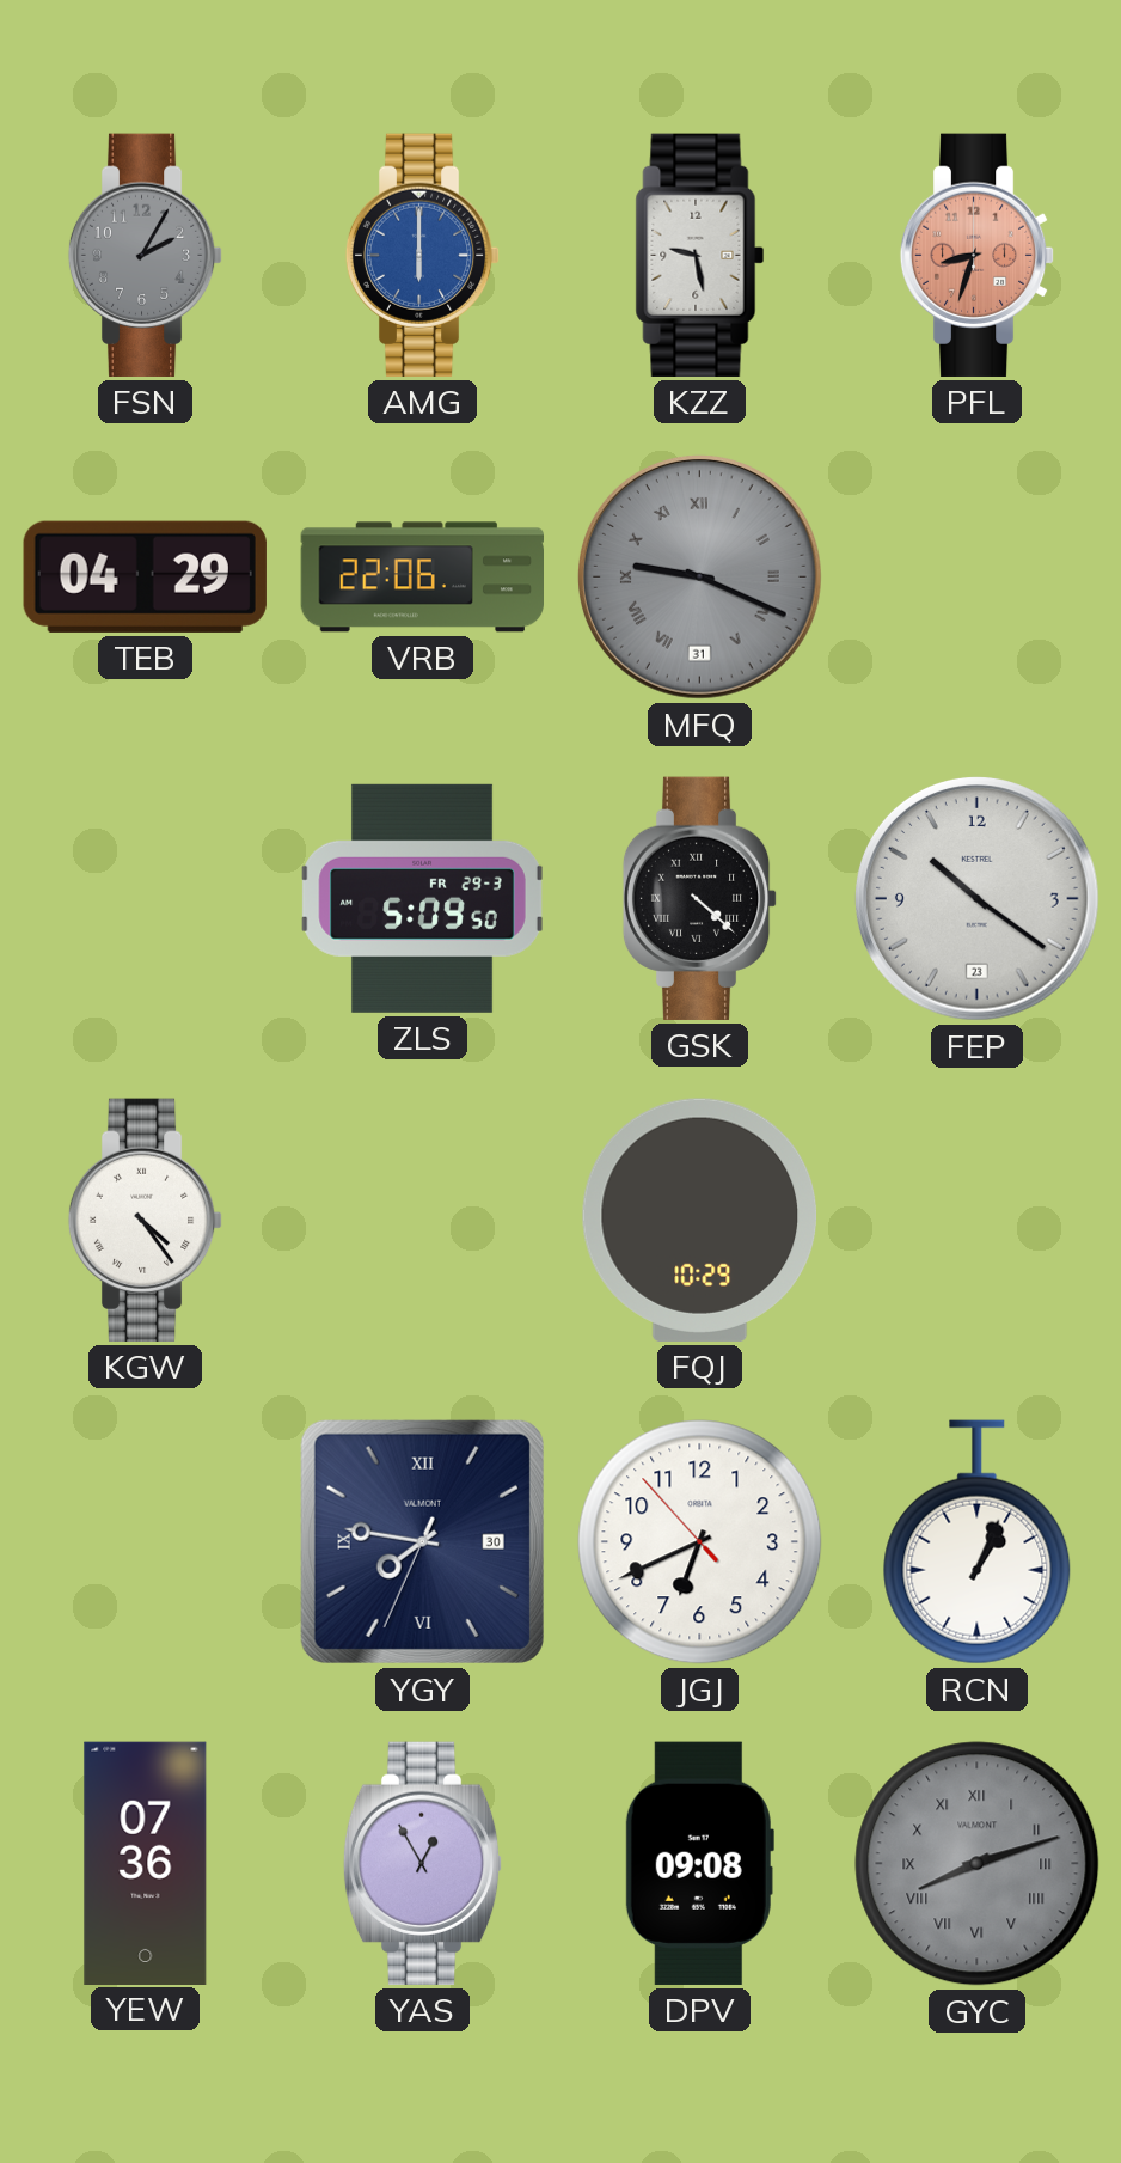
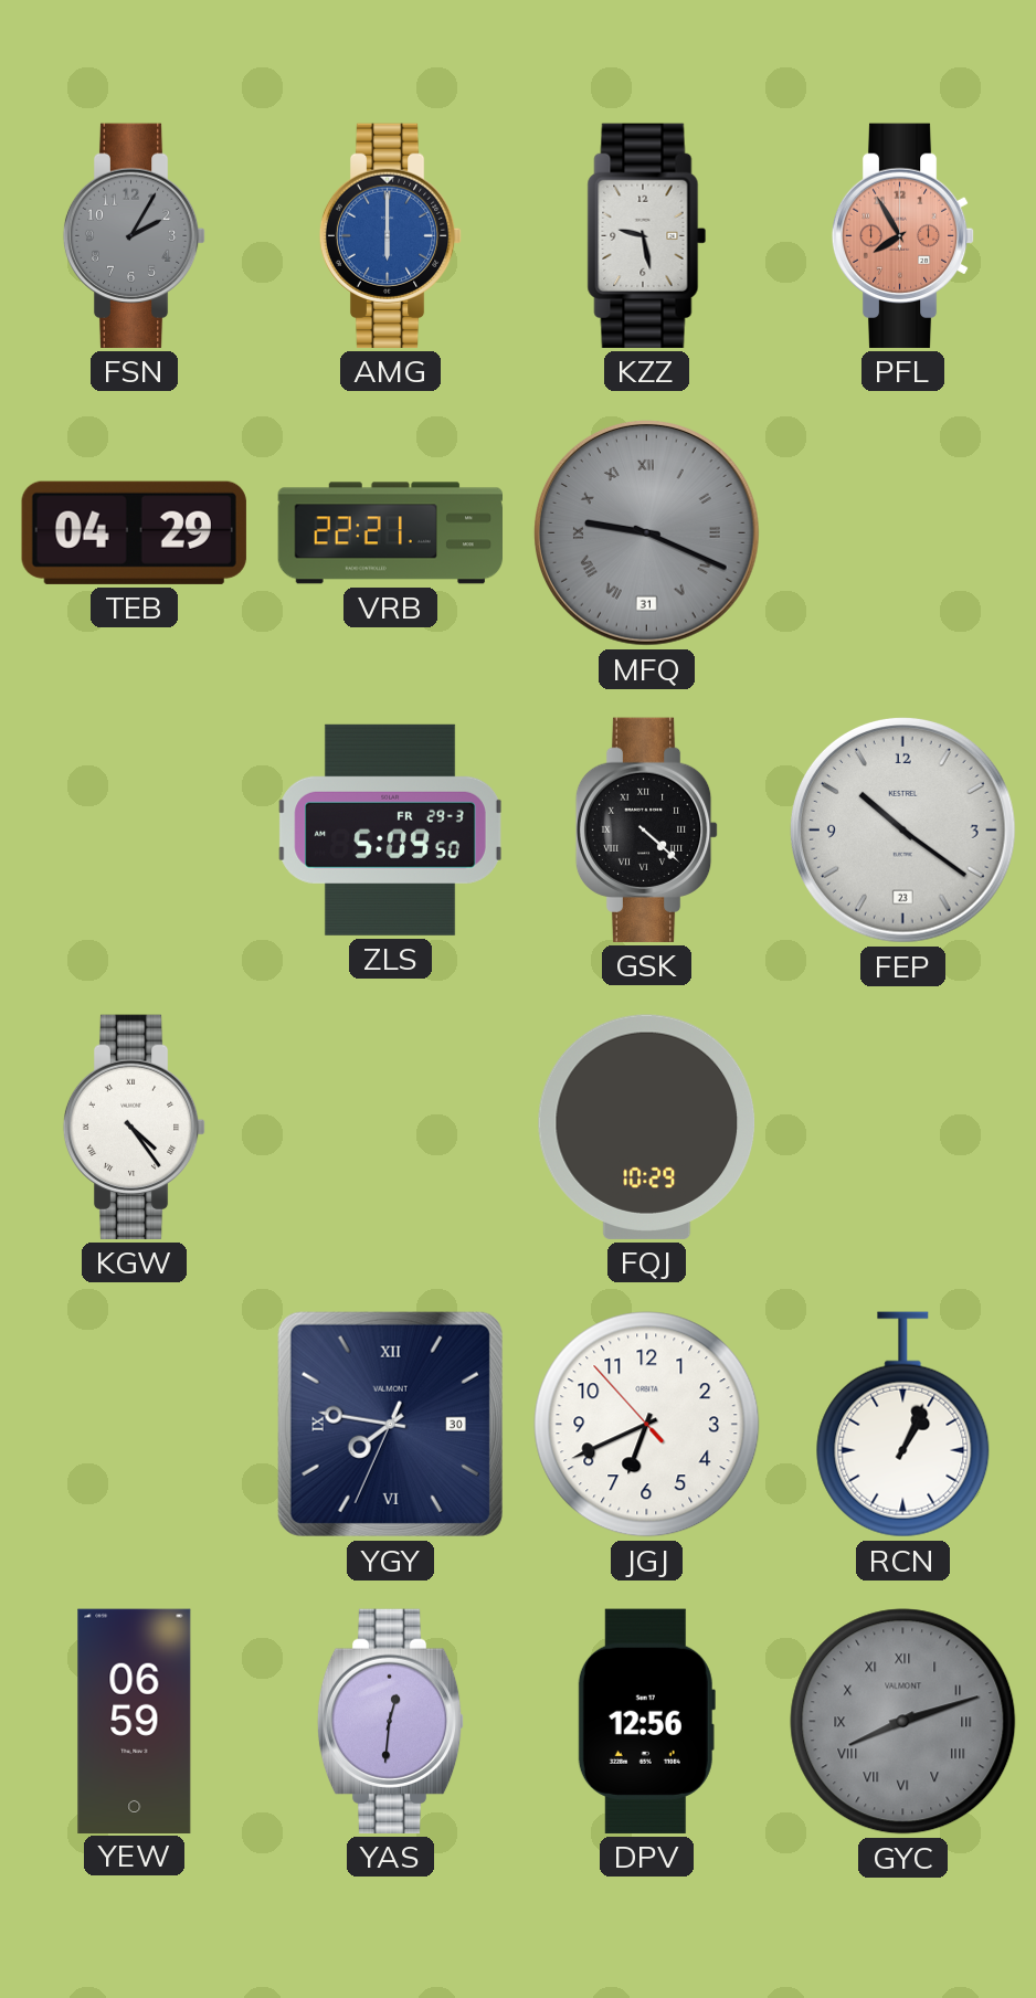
PFL: 8:33 -> 7:55 (903, 235)
VRB: 22:06 -> 22:21 (391, 533)
YEW: 07:36 -> 06:59 (135, 1721)
YAS: 12:55 -> 12:31 (391, 1721)
DPV: 09:08 -> 12:56 (646, 1721)
